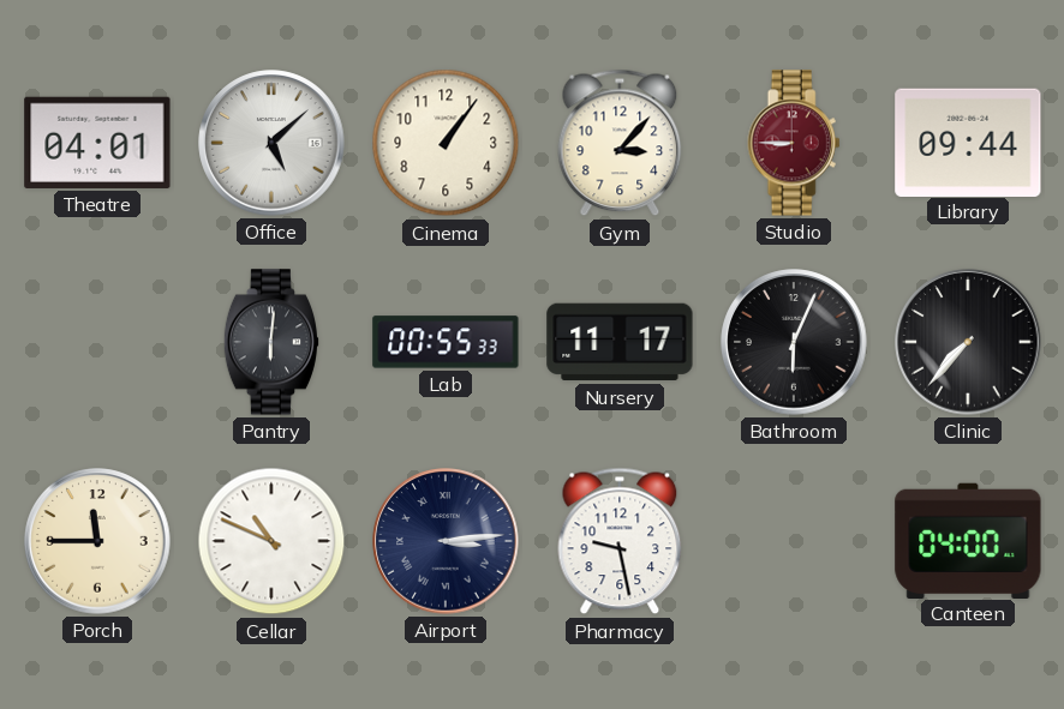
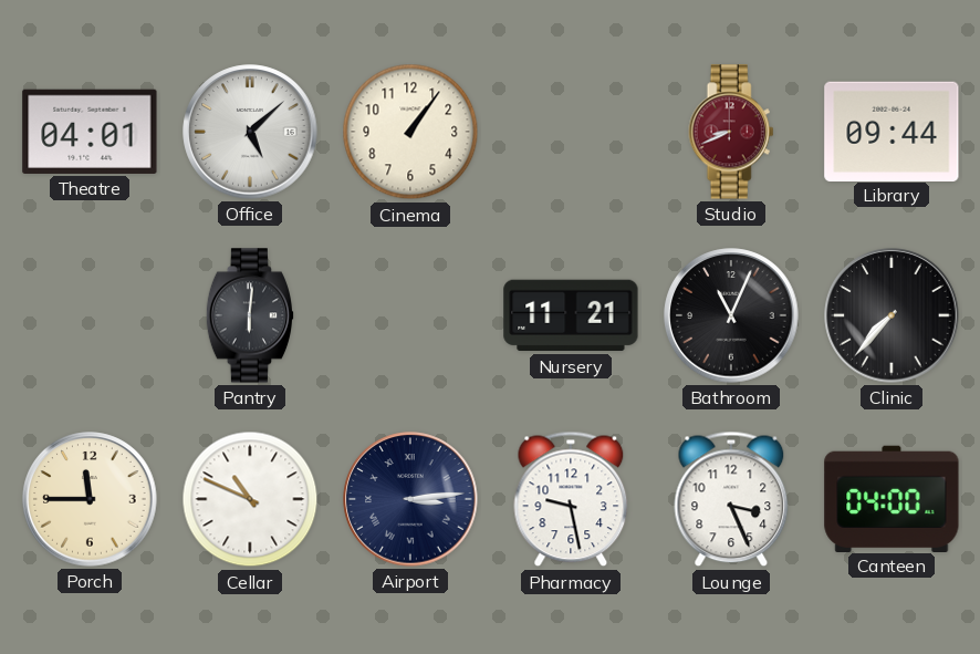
Gym: 3:07 -> none (620, 143)
Studio: 8:45 -> 8:41 (731, 132)
Lab: 00:55 -> none (446, 342)
Nursery: 11:17 -> 11:21 (571, 315)
Bathroom: 6:04 -> 11:04 (731, 315)
Lounge: none -> 3:26 (731, 499)
